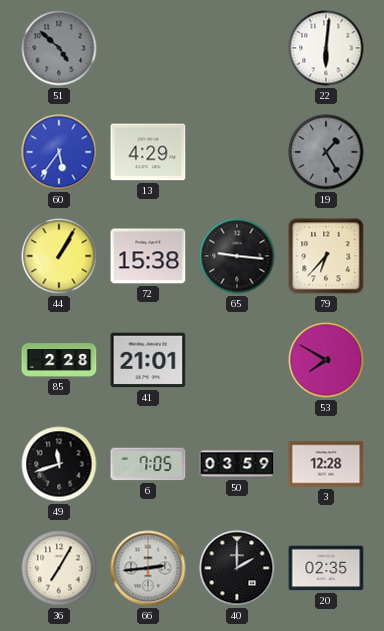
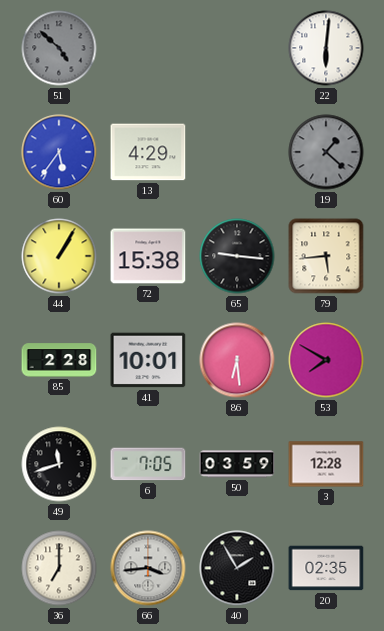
19: 1:25 -> 1:22 (326, 152)
79: 6:37 -> 5:44 (326, 256)
41: 21:01 -> 10:01 (148, 360)
86: none -> 6:29 (237, 360)
36: 7:05 -> 7:00 (59, 568)
66: 2:44 -> 3:44 (148, 568)
40: 2:00 -> 1:55 (237, 568)
